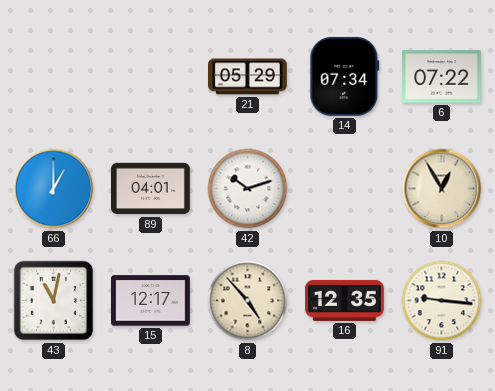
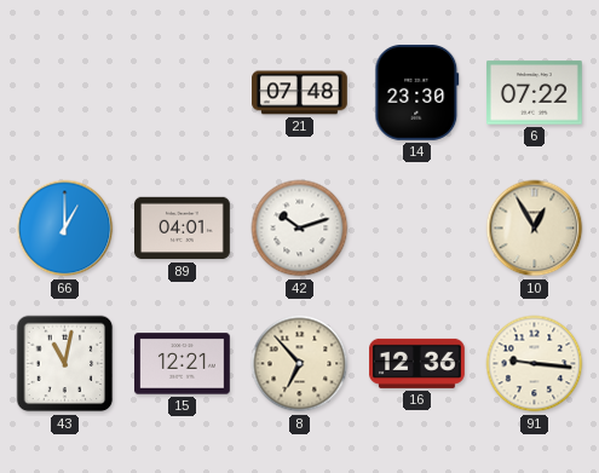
21: 05:29 -> 07:48 (300, 93)
14: 07:34 -> 23:30 (417, 92)
15: 12:17 -> 12:21 (183, 364)
8: 4:53 -> 6:53 (300, 364)
16: 12:35 -> 12:36 (417, 363)
